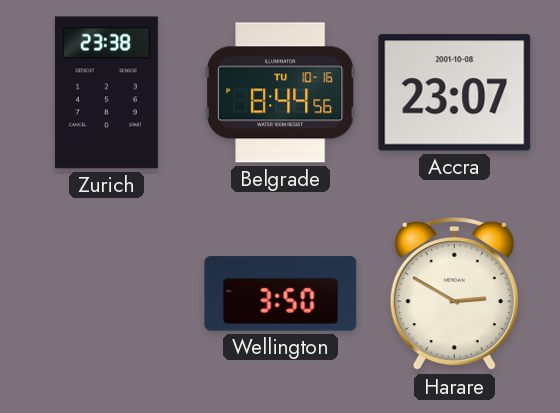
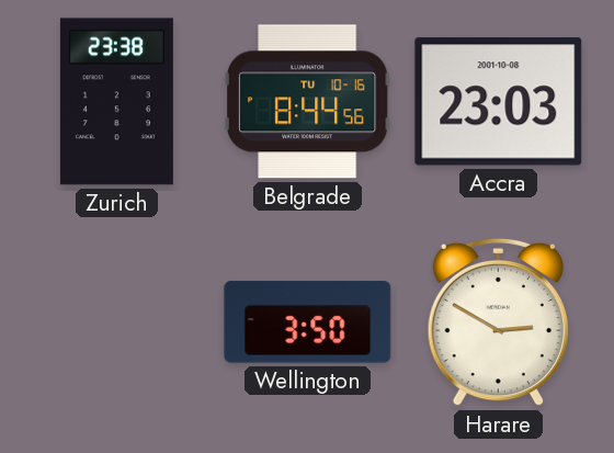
Accra: 23:07 -> 23:03 (499, 102)
